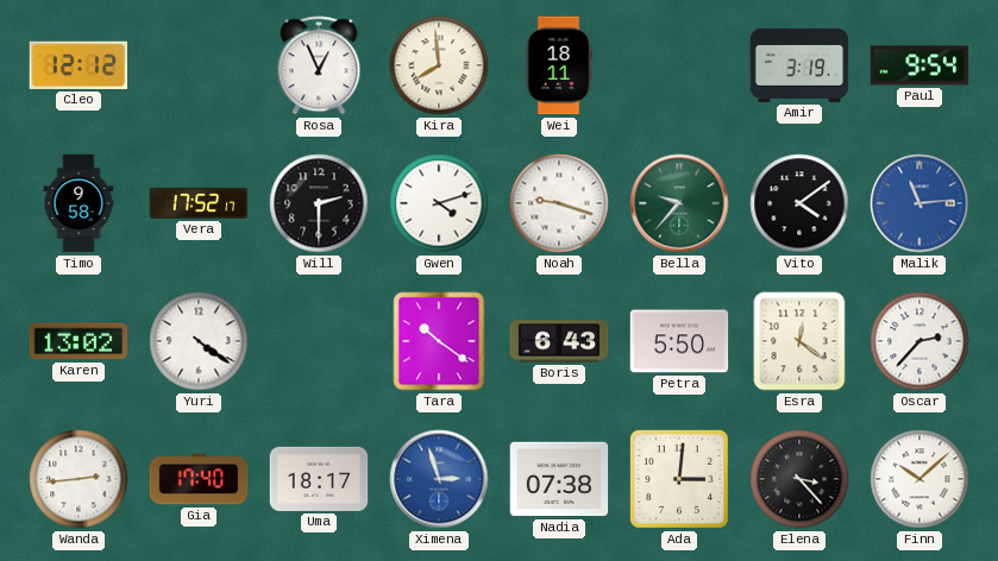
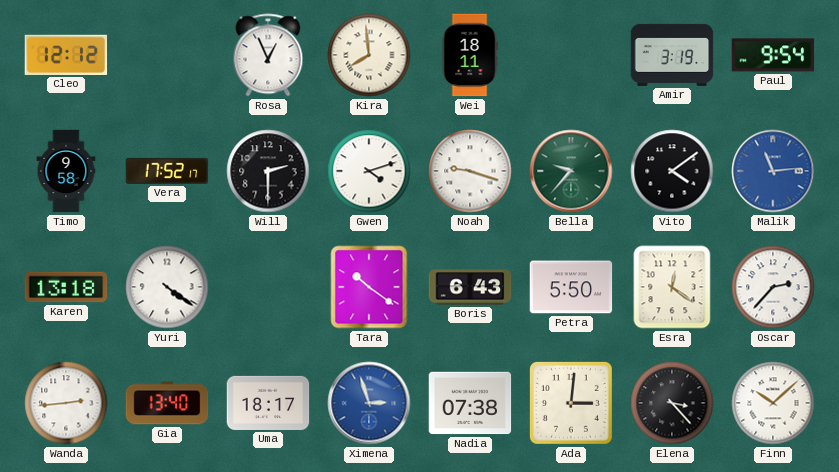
Karen: 13:02 -> 13:18 (66, 287)
Gia: 17:40 -> 13:40 (167, 403)
